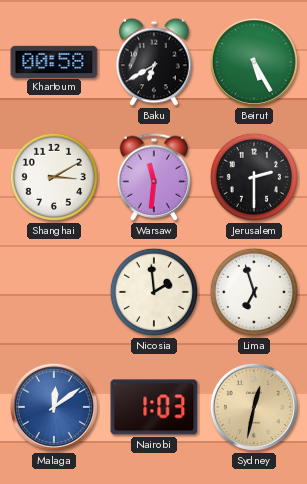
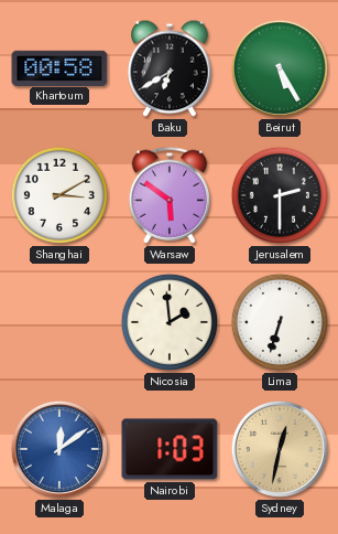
Warsaw: 11:31 -> 5:51 (170, 195)
Lima: 6:57 -> 6:33 (280, 322)
